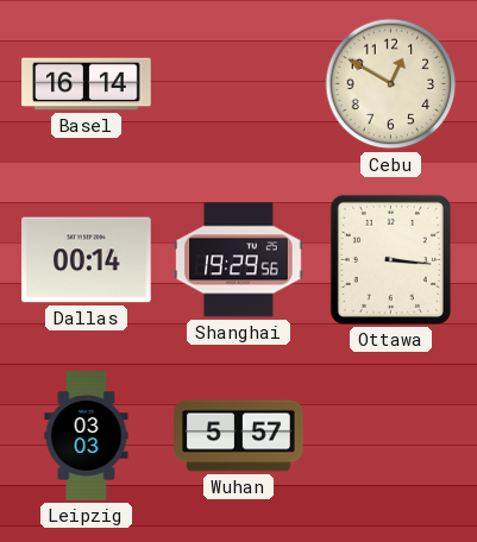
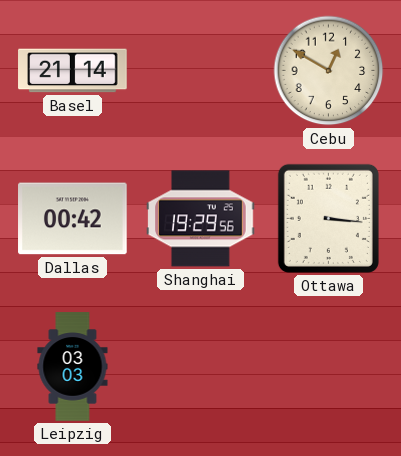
Basel: 16:14 -> 21:14 (73, 71)
Dallas: 00:14 -> 00:42 (73, 219)
Wuhan: 5:57 -> none (239, 436)
